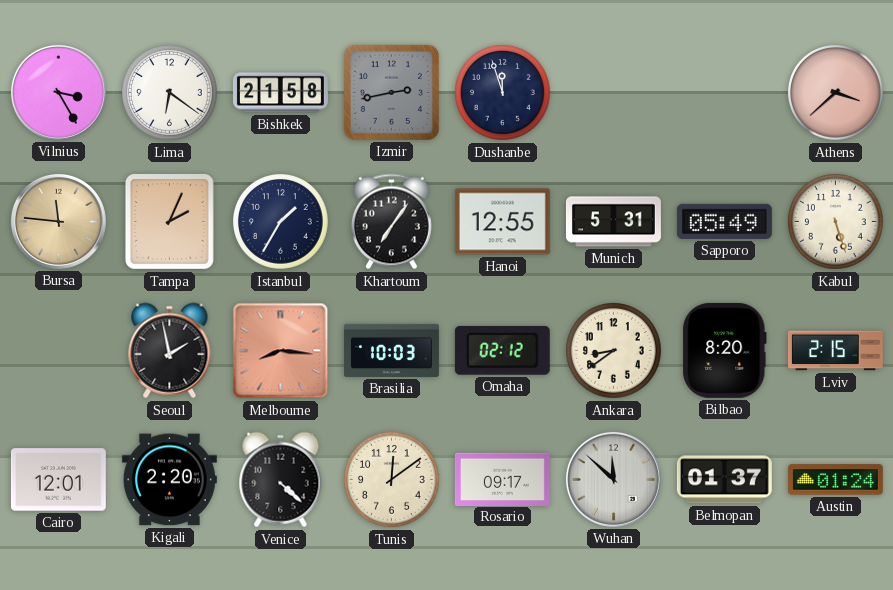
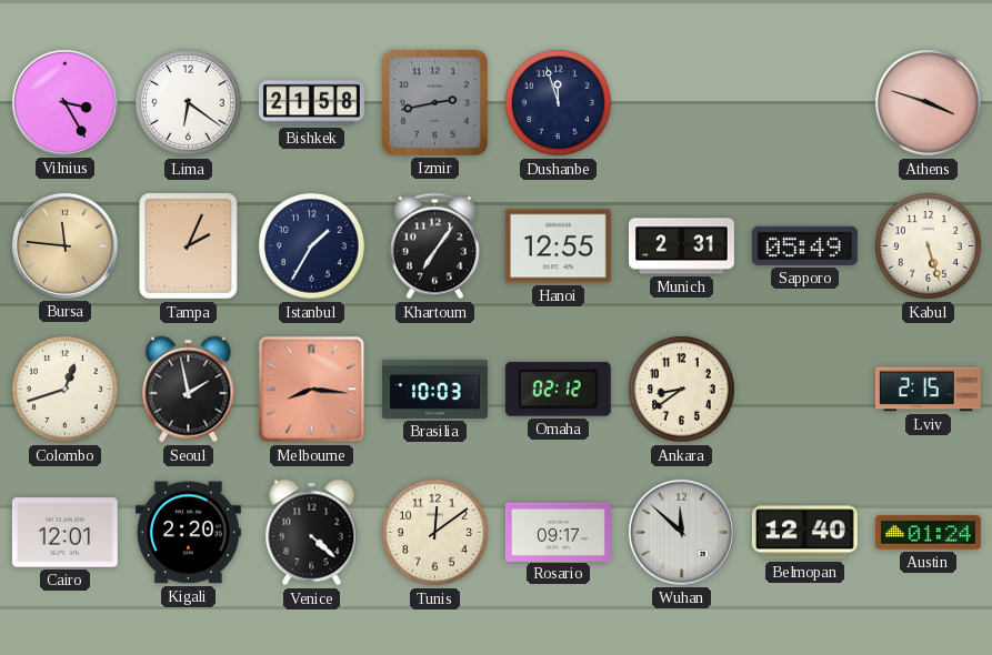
Athens: 3:38 -> 3:48 (929, 103)
Munich: 5:31 -> 2:31 (681, 246)
Colombo: none -> 12:42 (66, 390)
Bilbao: 8:20 -> none (725, 350)
Belmopan: 01:37 -> 12:40 (804, 533)
